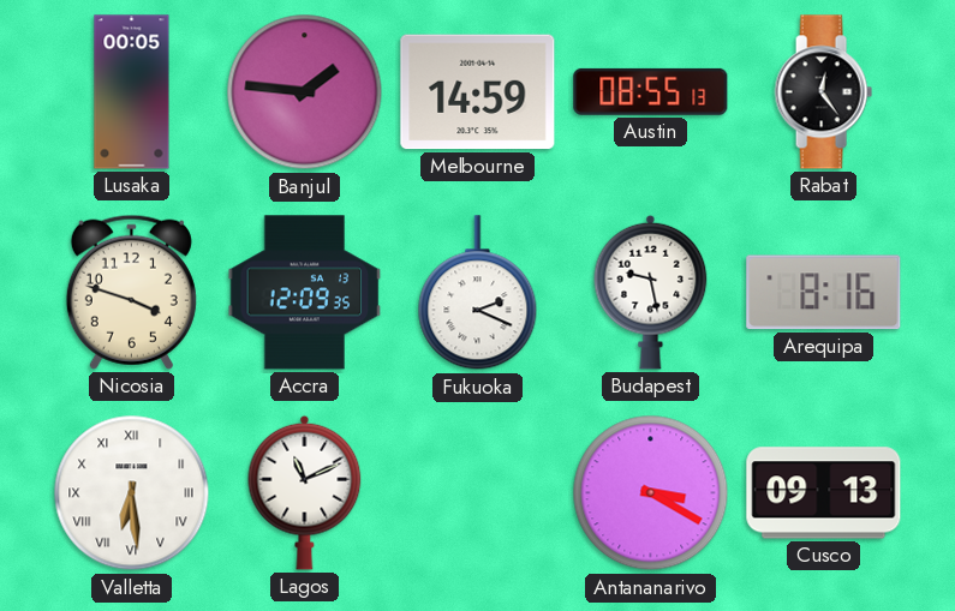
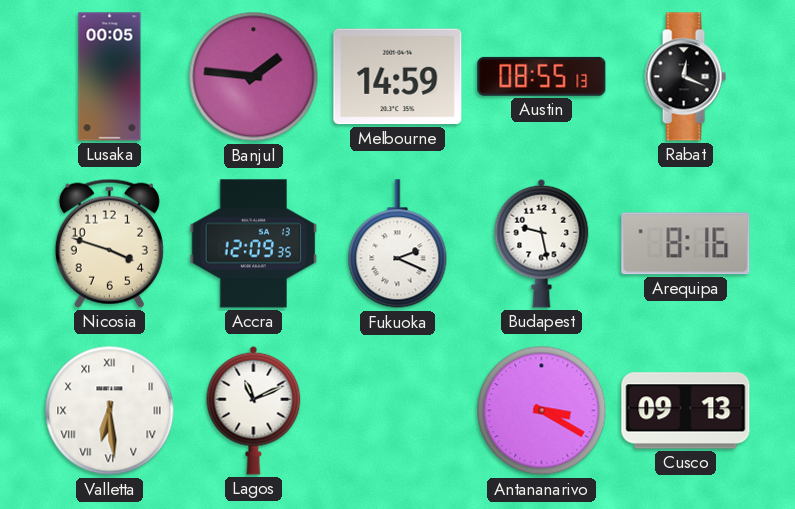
Rabat: 12:24 -> 12:19 (685, 77)
